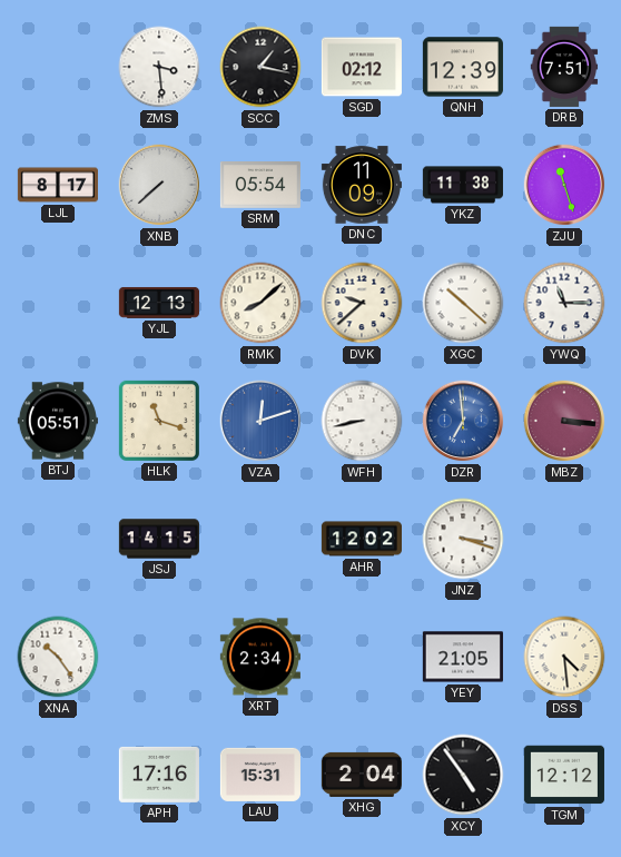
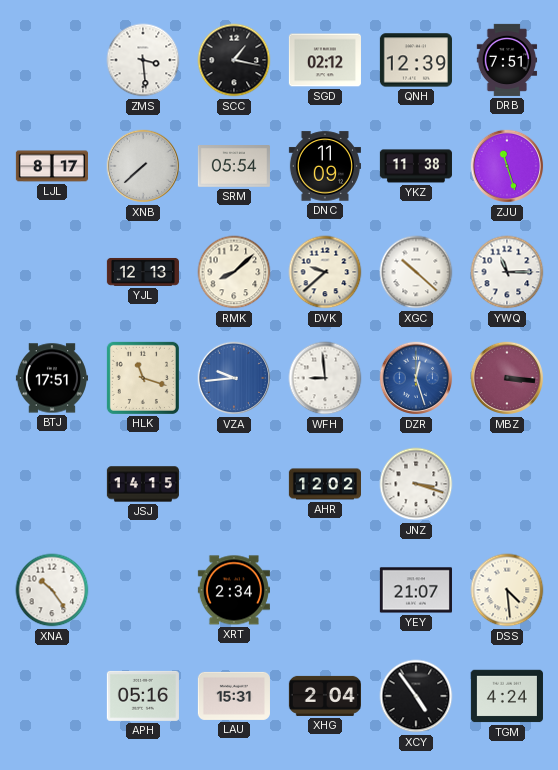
BTJ: 05:51 -> 17:51 (52, 378)
VZA: 12:12 -> 9:44 (234, 378)
WFH: 8:43 -> 8:59 (325, 378)
DZR: 6:59 -> 12:27 (416, 378)
YEY: 21:05 -> 21:07 (416, 590)
APH: 17:16 -> 05:16 (143, 696)
TGM: 12:12 -> 4:24 (507, 696)
